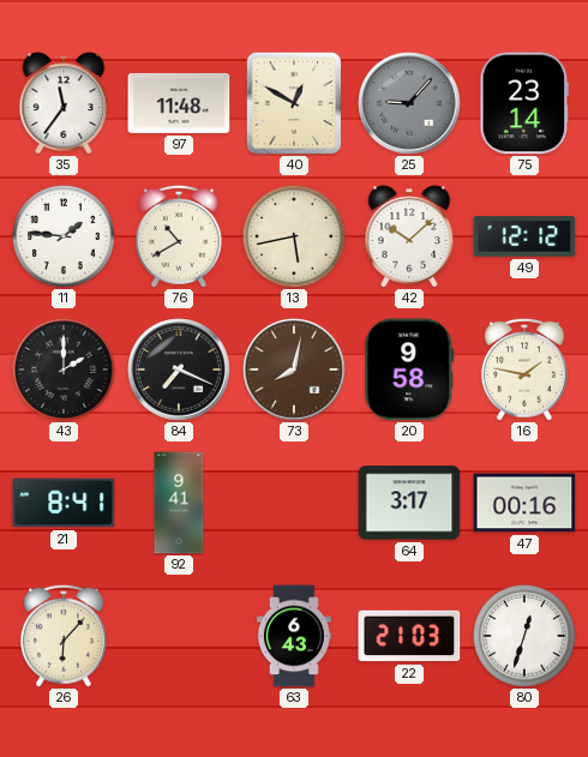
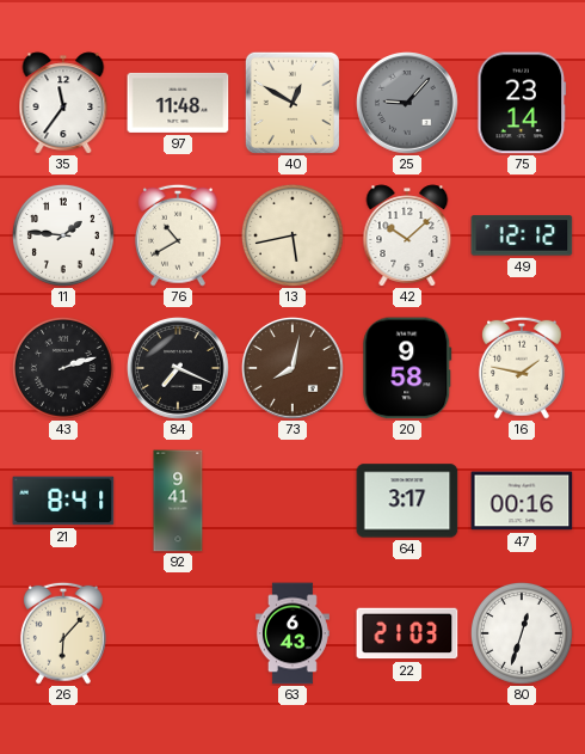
43: 2:00 -> 2:12 (63, 368)
